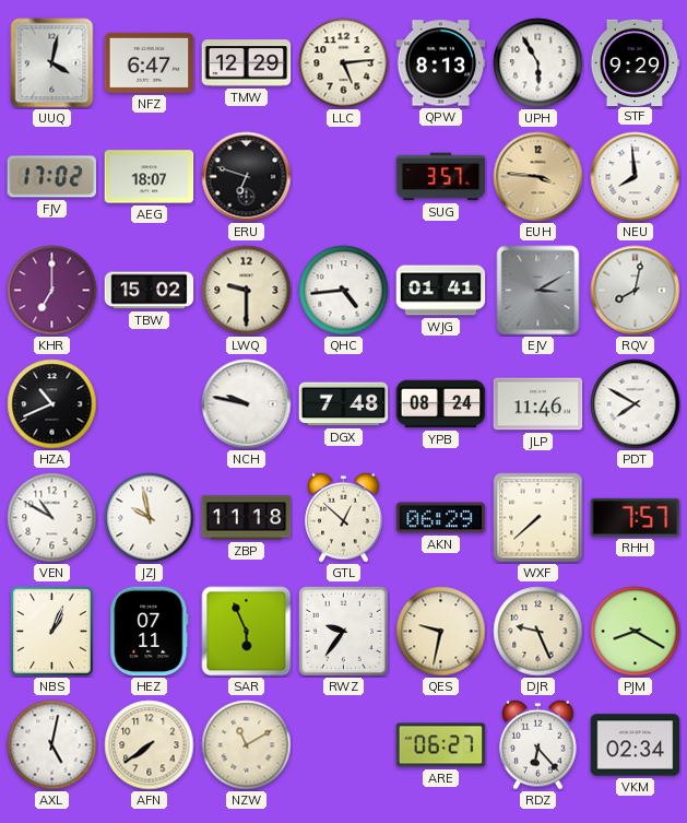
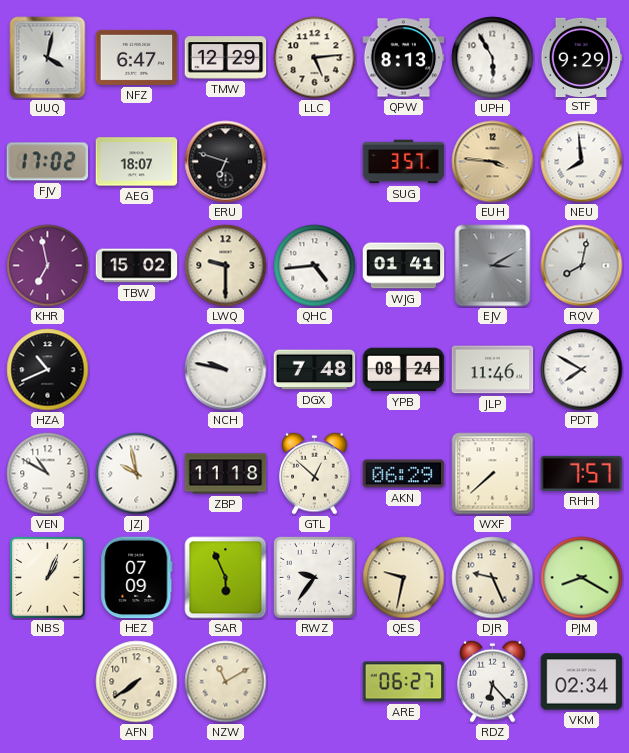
KHR: 7:00 -> 6:58 (48, 266)
HEZ: 07:11 -> 07:09 (137, 578)
AXL: 5:02 -> none (52, 745)
